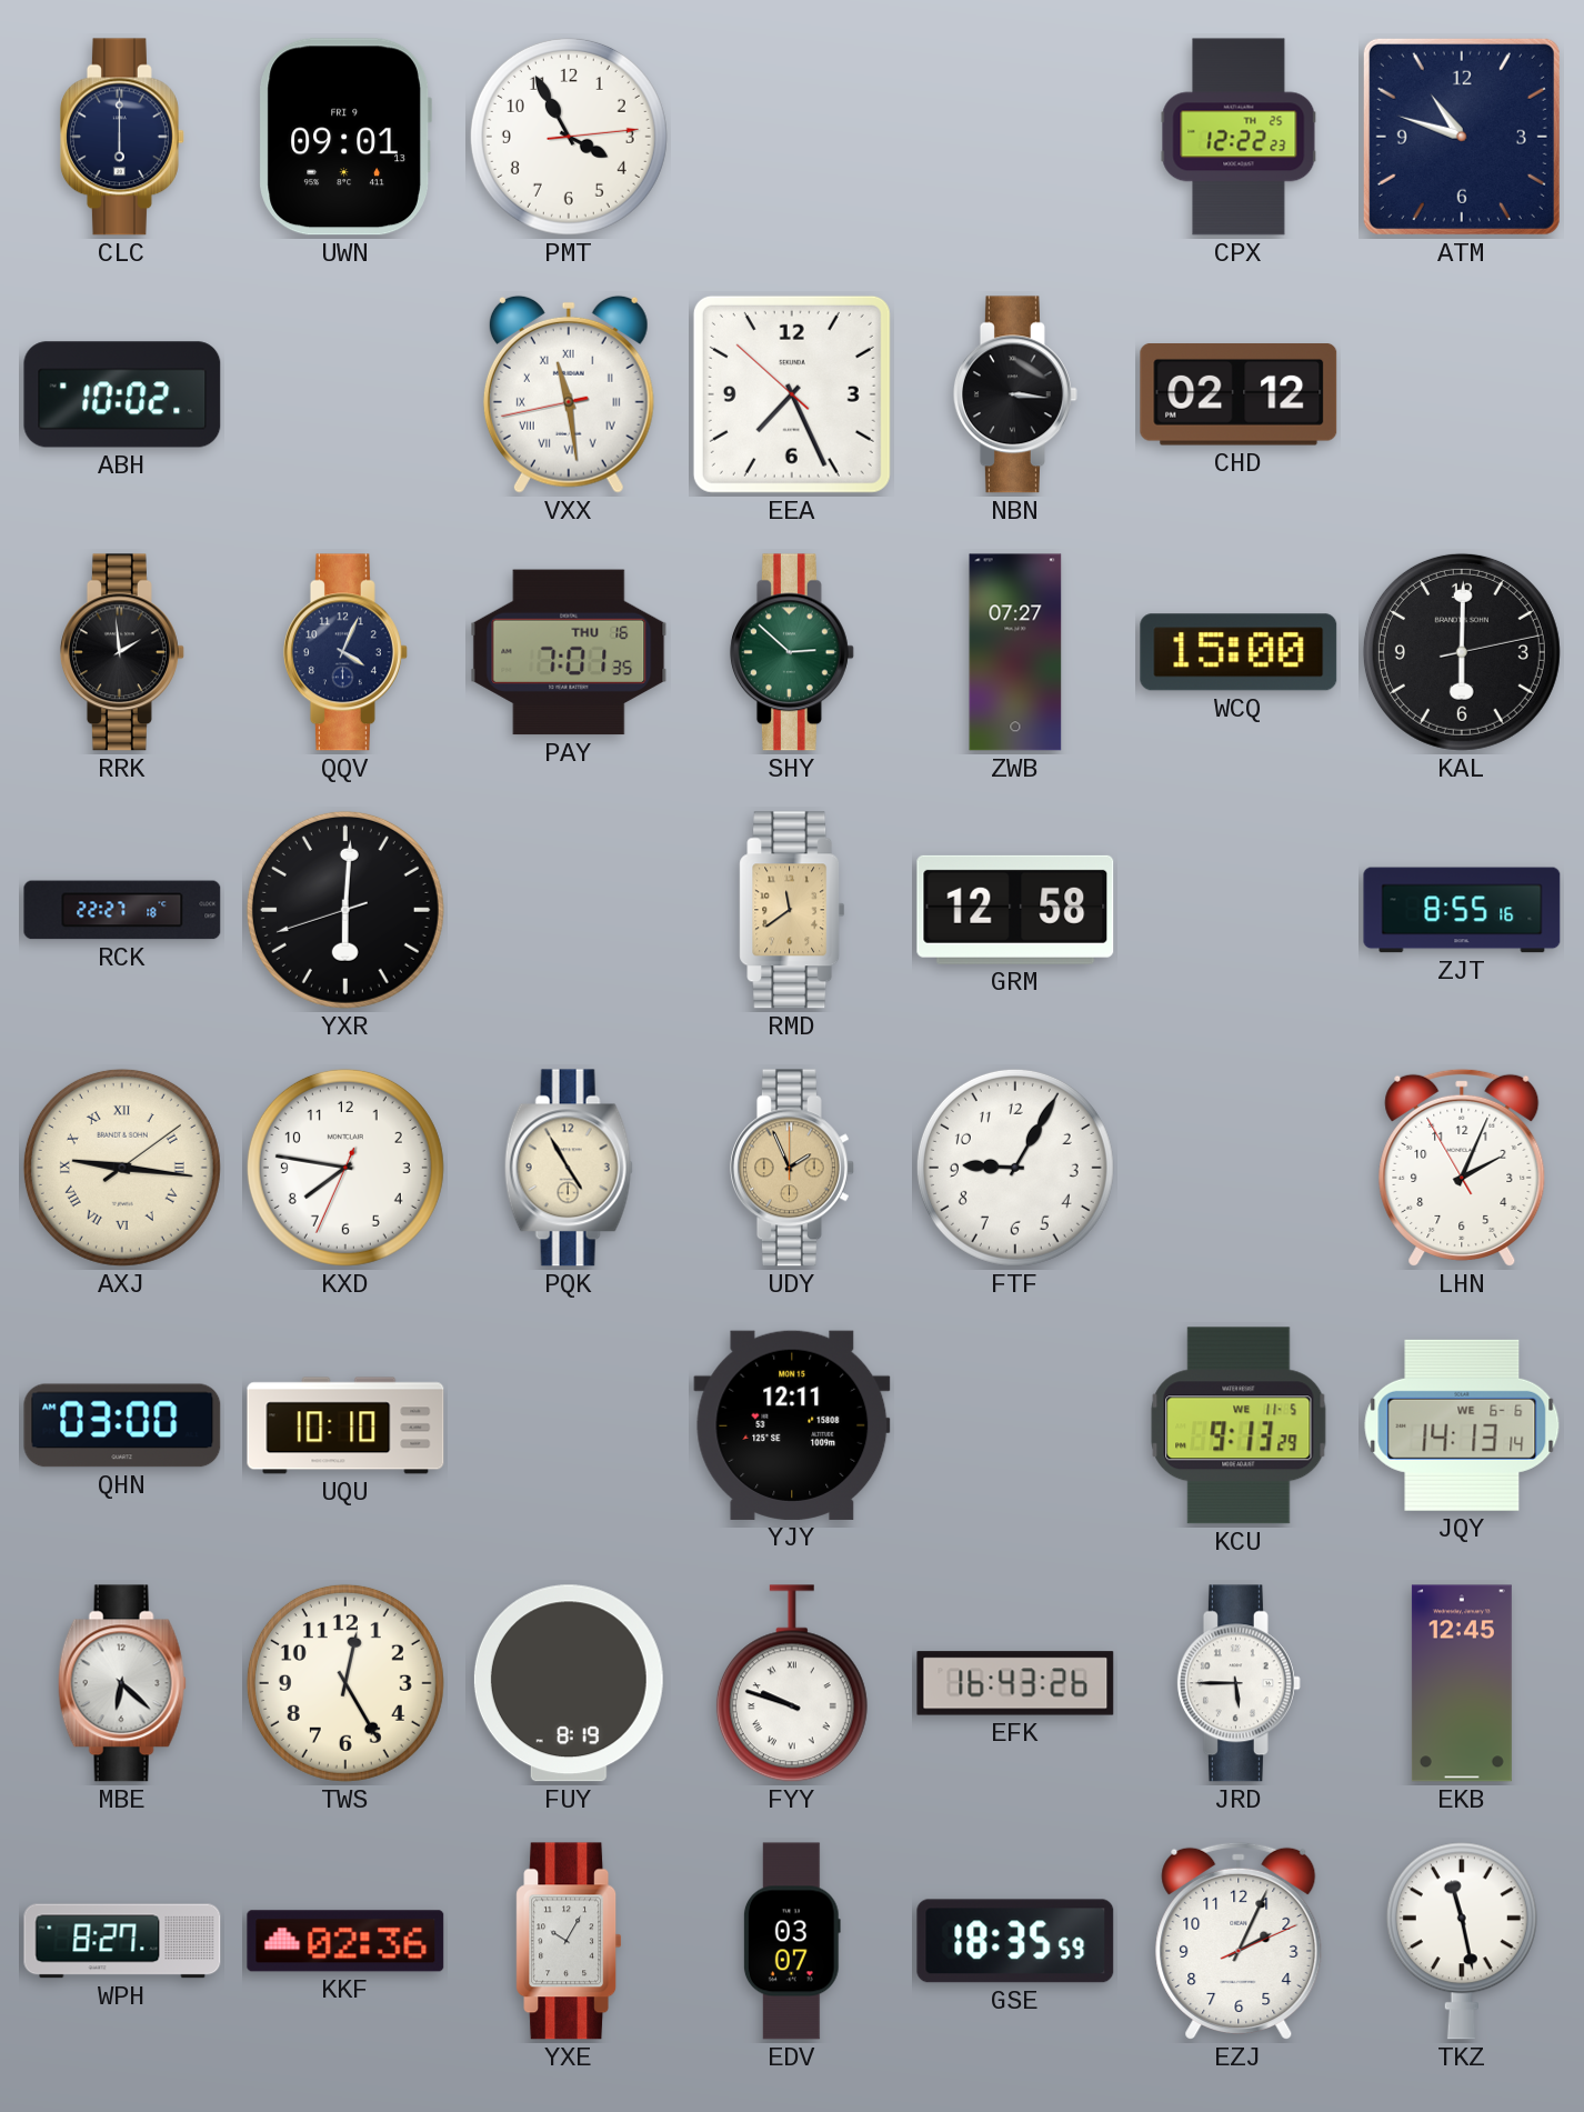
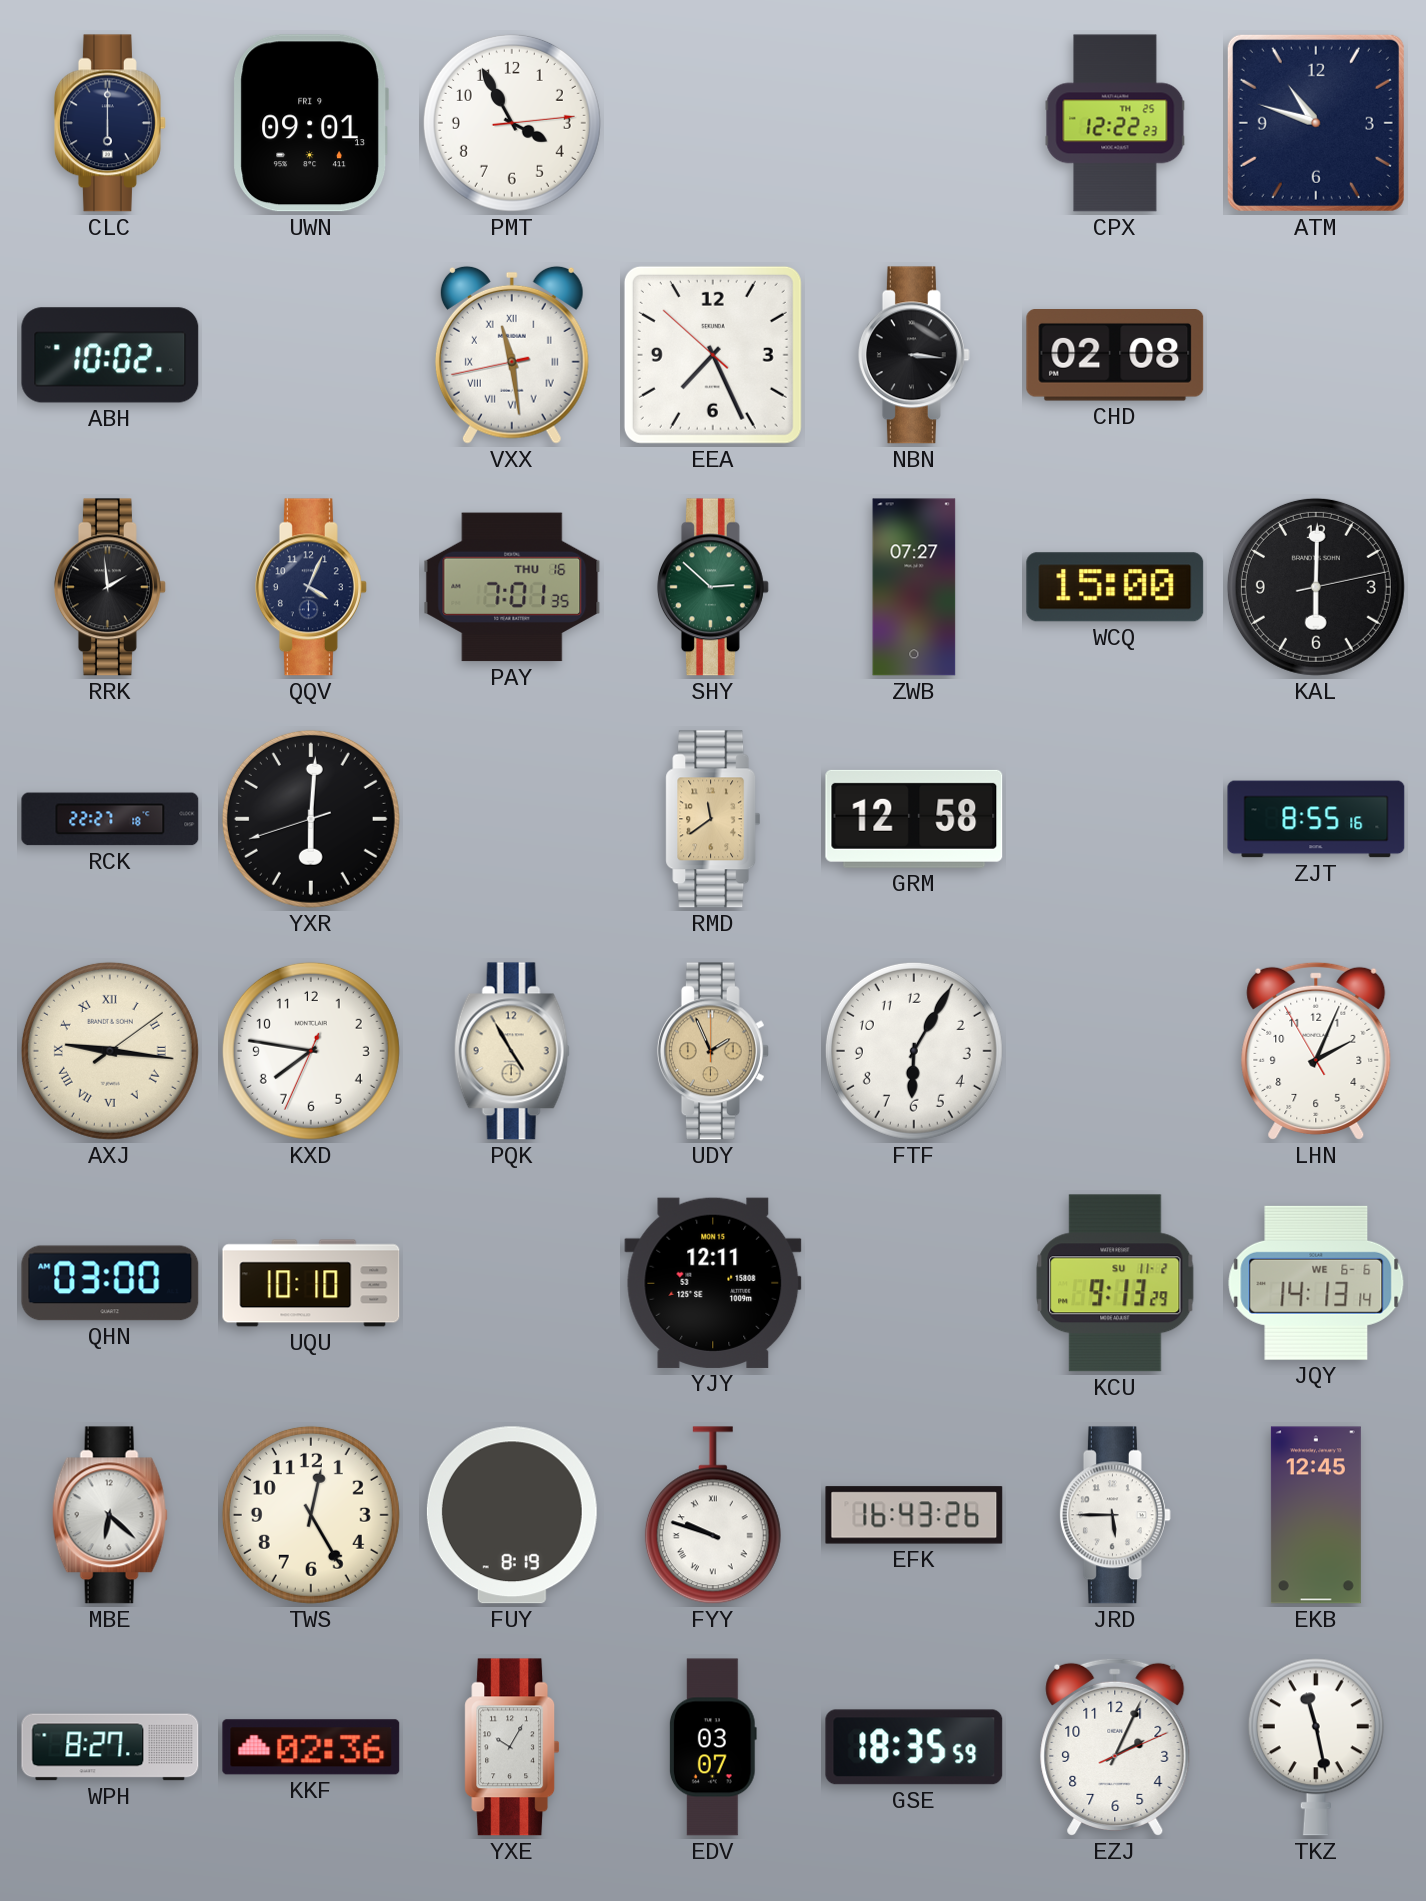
CHD: 02:12 -> 02:08 (1115, 355)
FTF: 9:05 -> 6:05 (914, 1051)
KCU date: WE 11-5 -> SU 11-2 (1115, 1283)
